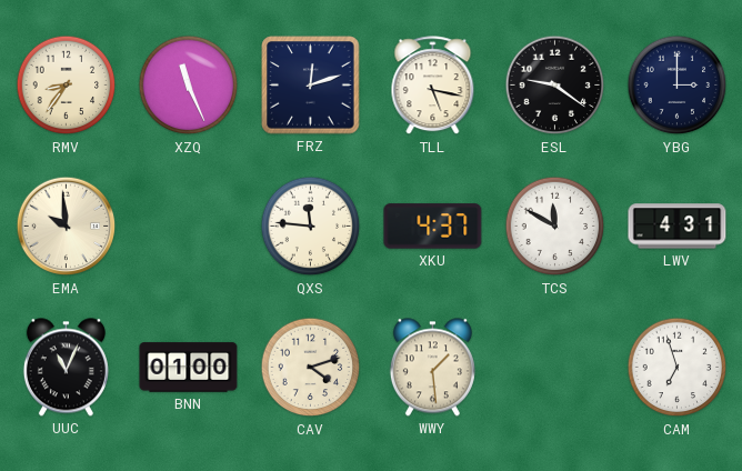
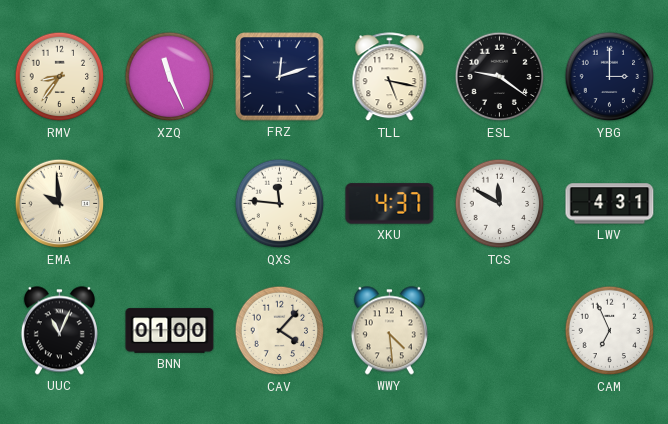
CAV: 4:12 -> 4:07 (280, 331)
WWY: 1:29 -> 4:29 (389, 331)
CAM: 6:57 -> 6:56 (610, 331)
